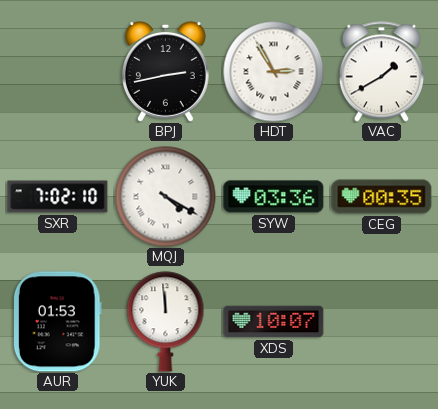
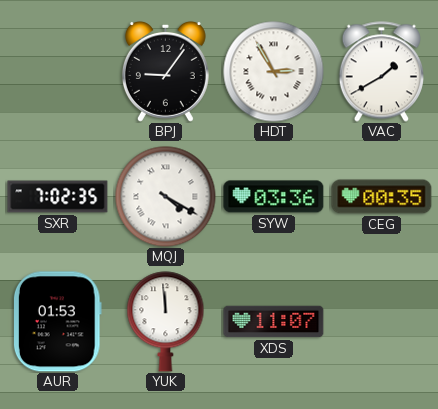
BPJ: 2:43 -> 9:06 (165, 71)
SXR: 7:02:10 -> 7:02:35 (58, 197)
XDS: 10:07 -> 11:07 (274, 322)
